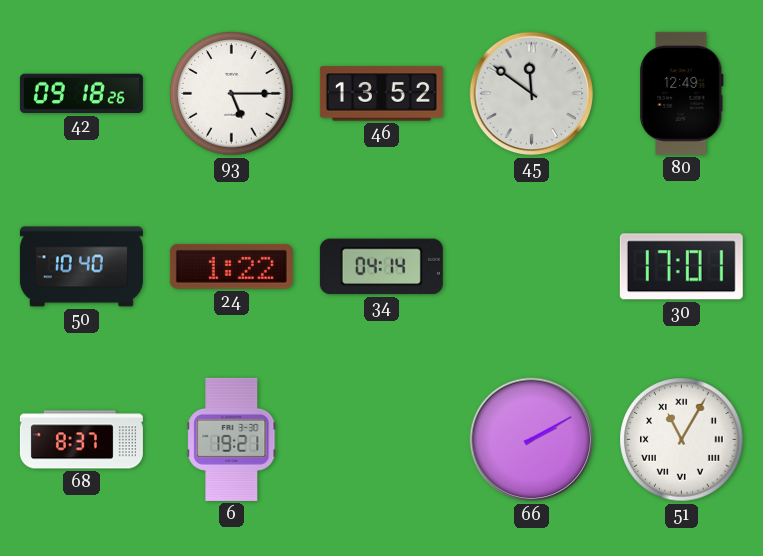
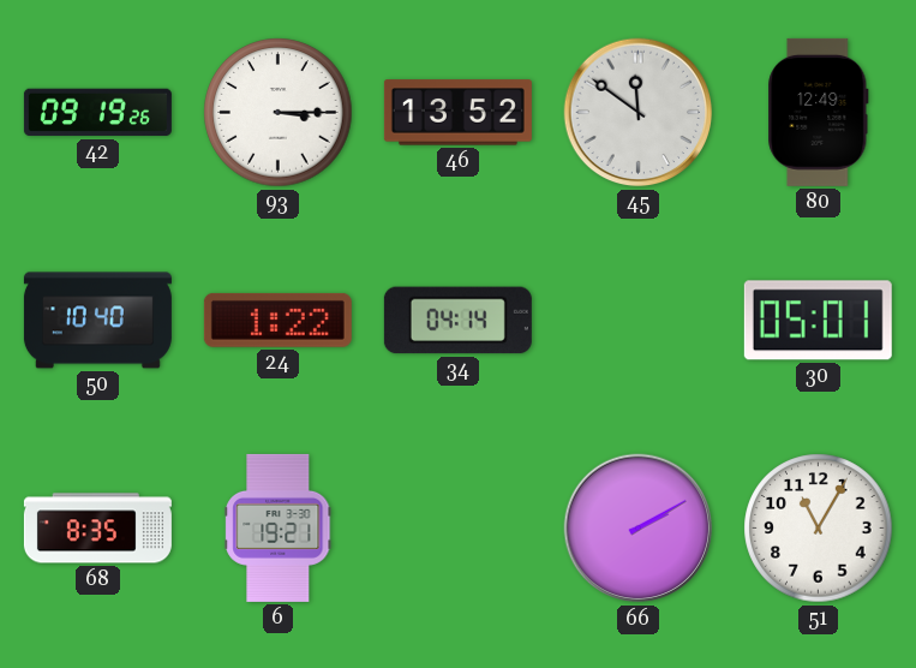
42: 09:18 -> 09:19 (97, 113)
93: 5:15 -> 3:15 (279, 113)
30: 17:01 -> 05:01 (818, 321)
68: 8:37 -> 8:35 (97, 529)
51 numerals: Roman -> Arabic (819, 529)
